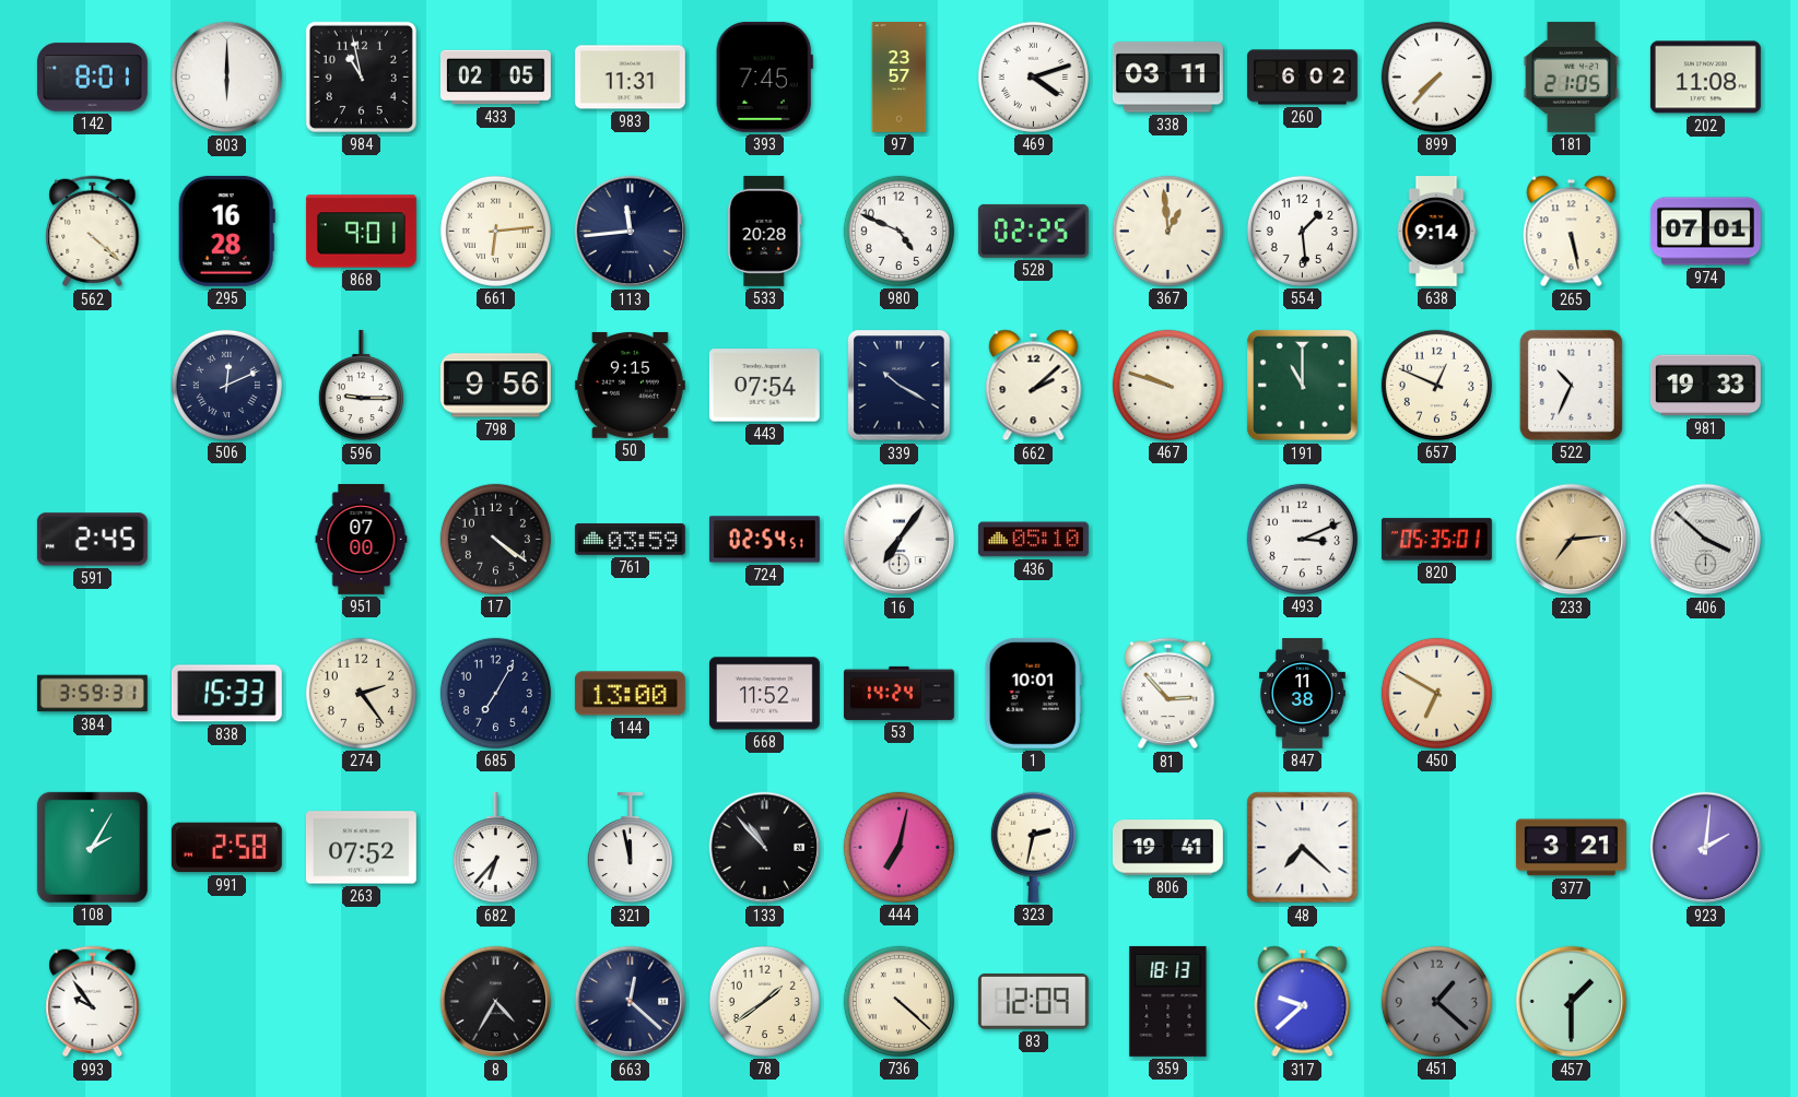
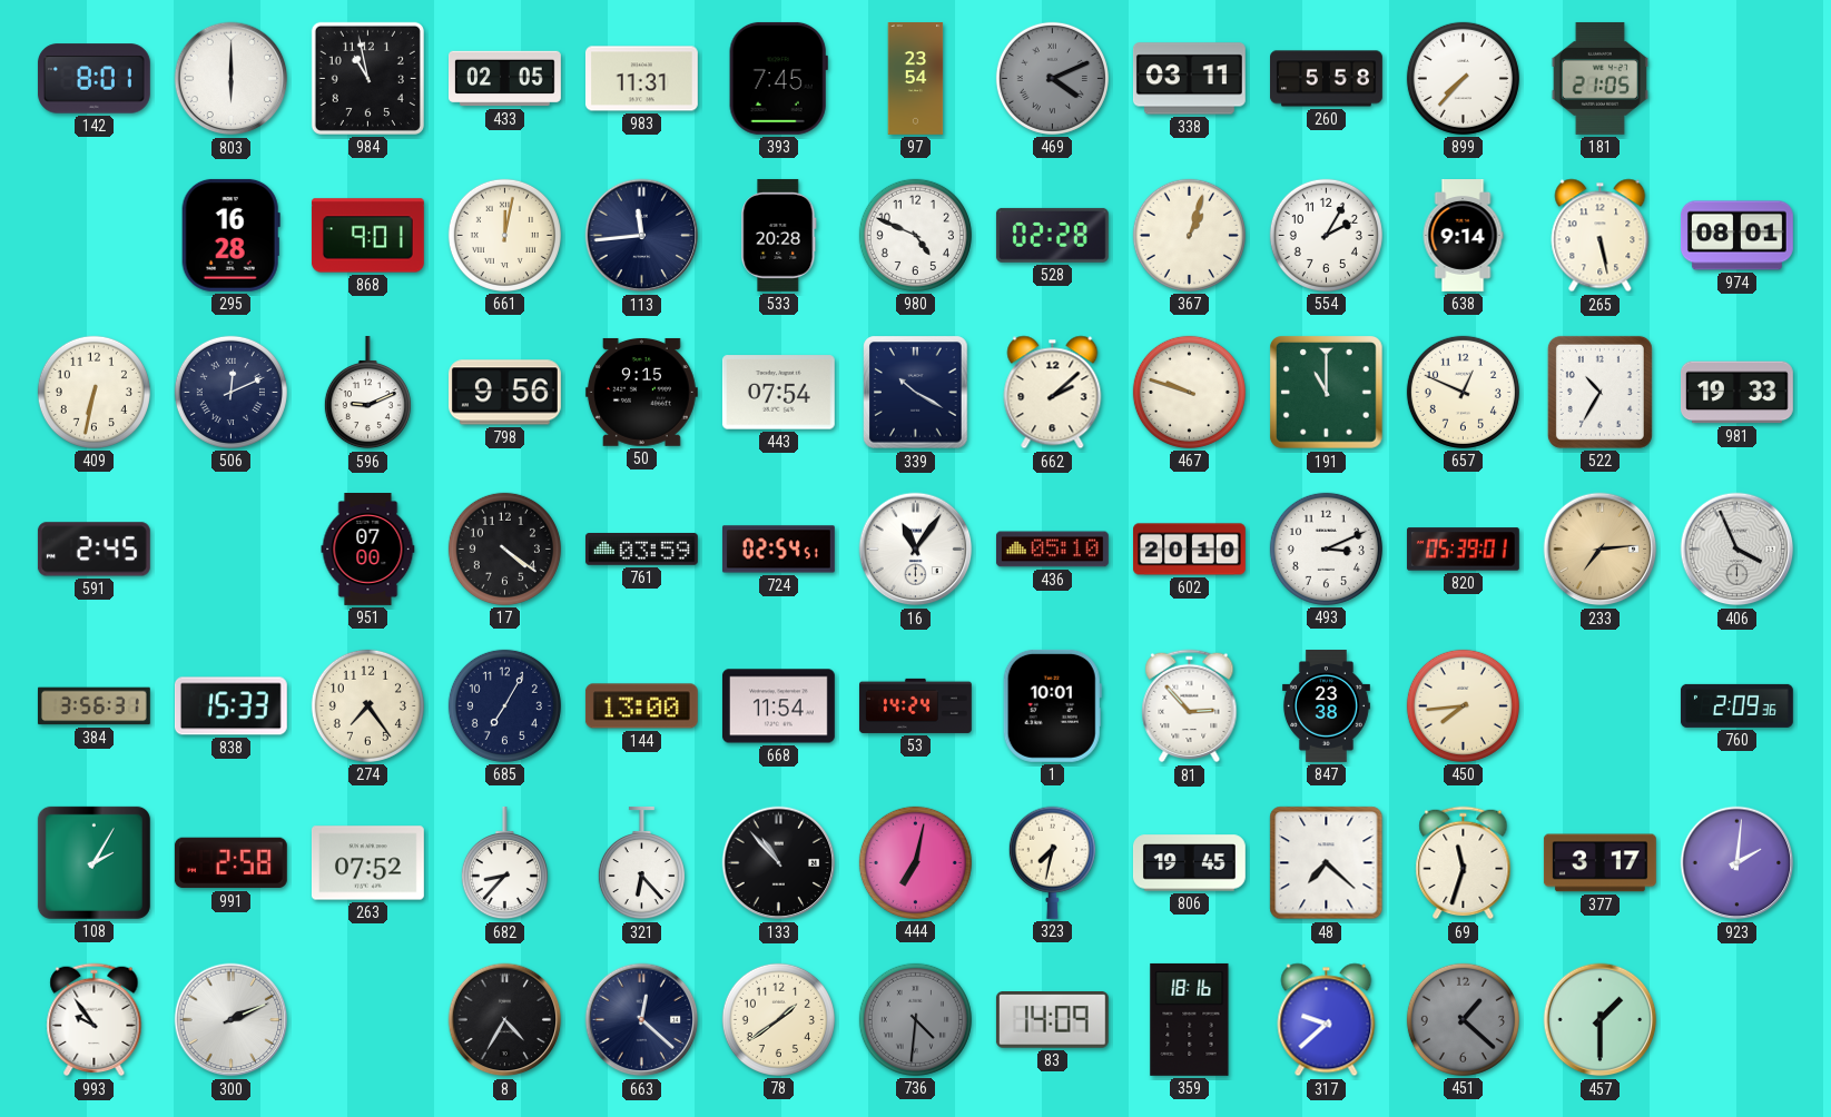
97: 23:57 -> 23:54 (916, 79)
469: 4:12 -> 4:11 (1052, 78)
469 dial: white -> grey (1052, 78)
260: 6:02 -> 5:58 (1327, 79)
202: 11:08 -> none (1705, 78)
562: 4:22 -> none (93, 232)
661: 6:14 -> 12:02 (504, 235)
528: 02:25 -> 02:28 (1052, 235)
367: 12:59 -> 1:03 (1189, 235)
554: 1:29 -> 2:05 (1326, 235)
974: 07:01 -> 08:01 (1736, 236)
409: none -> 6:32 (93, 392)
596: 9:15 -> 9:11 (367, 393)
522: 10:34 -> 10:35 (1599, 392)
16: 7:06 -> 11:06 (916, 550)
602: none -> 20:10 (1190, 550)
820: 05:35 -> 05:39 (1463, 550)
406: 3:52 -> 3:56 (1738, 550)
384: 3:59 -> 3:56 (93, 706)
274: 2:24 -> 7:24 (367, 705)
668: 11:52 -> 11:54 (778, 706)
847: 11:38 -> 23:38 (1326, 706)
450: 6:50 -> 7:44 (1463, 705)
760: none -> 2:09 (1736, 705)
682: 6:37 -> 8:37 (504, 863)
321: 11:58 -> 6:23 (641, 863)
323: 2:32 -> 7:32 (1052, 862)
806: 19:41 -> 19:45 (1189, 863)
69: none -> 11:33 (1464, 863)
377: 3:21 -> 3:17 (1599, 863)
300: none -> 2:11 (232, 1020)
736: 4:22 -> 4:31 (915, 1019)
736 dial: cream -> grey (915, 1019)
83: 12:09 -> 14:09 (1052, 1020)
359: 18:13 -> 18:16 (1190, 1019)
